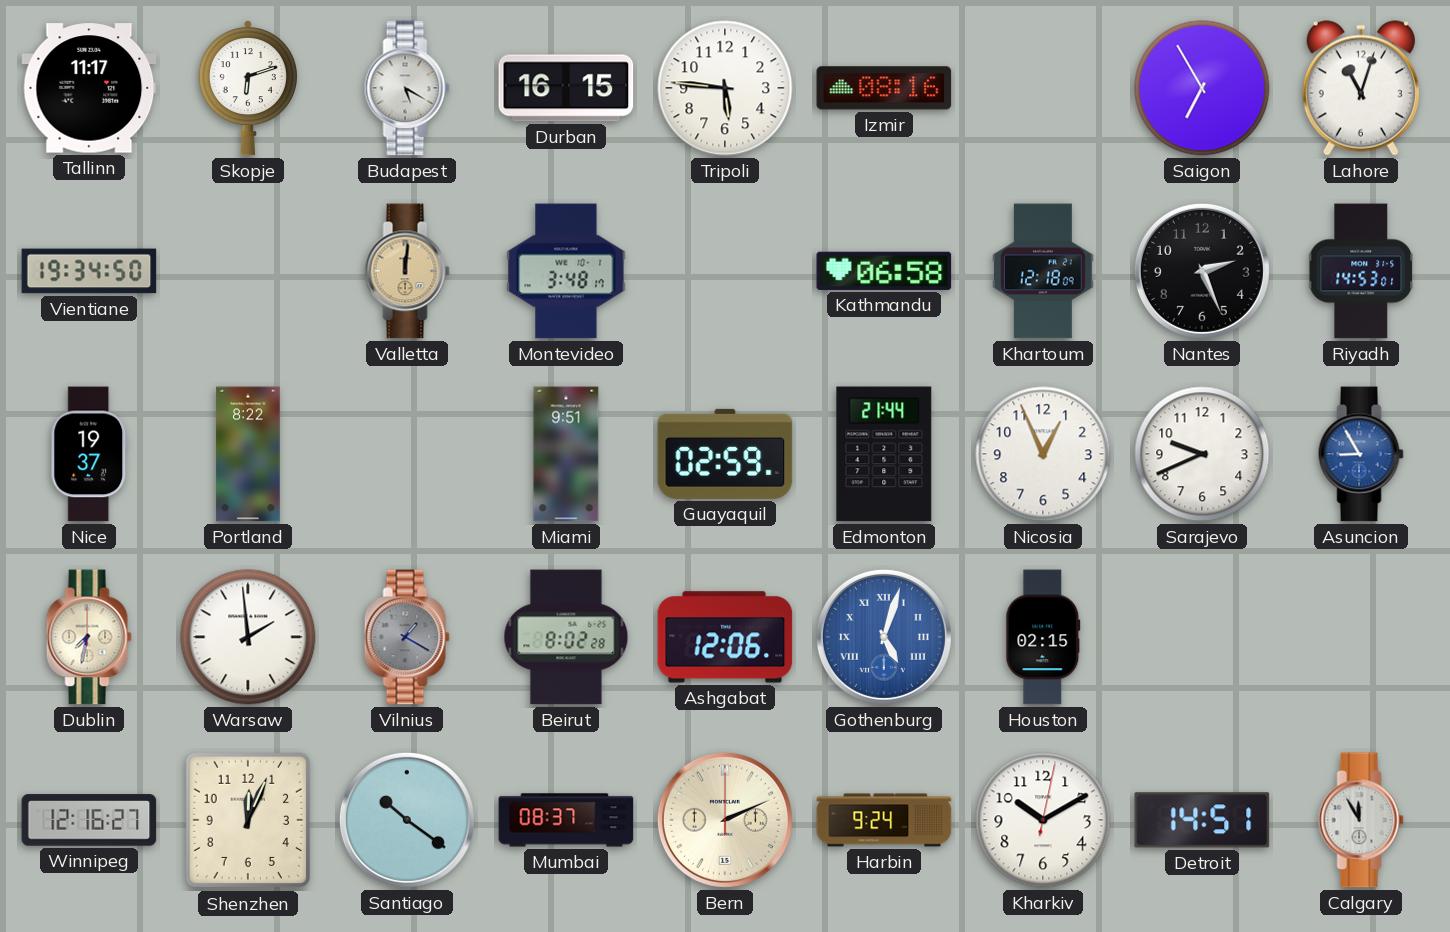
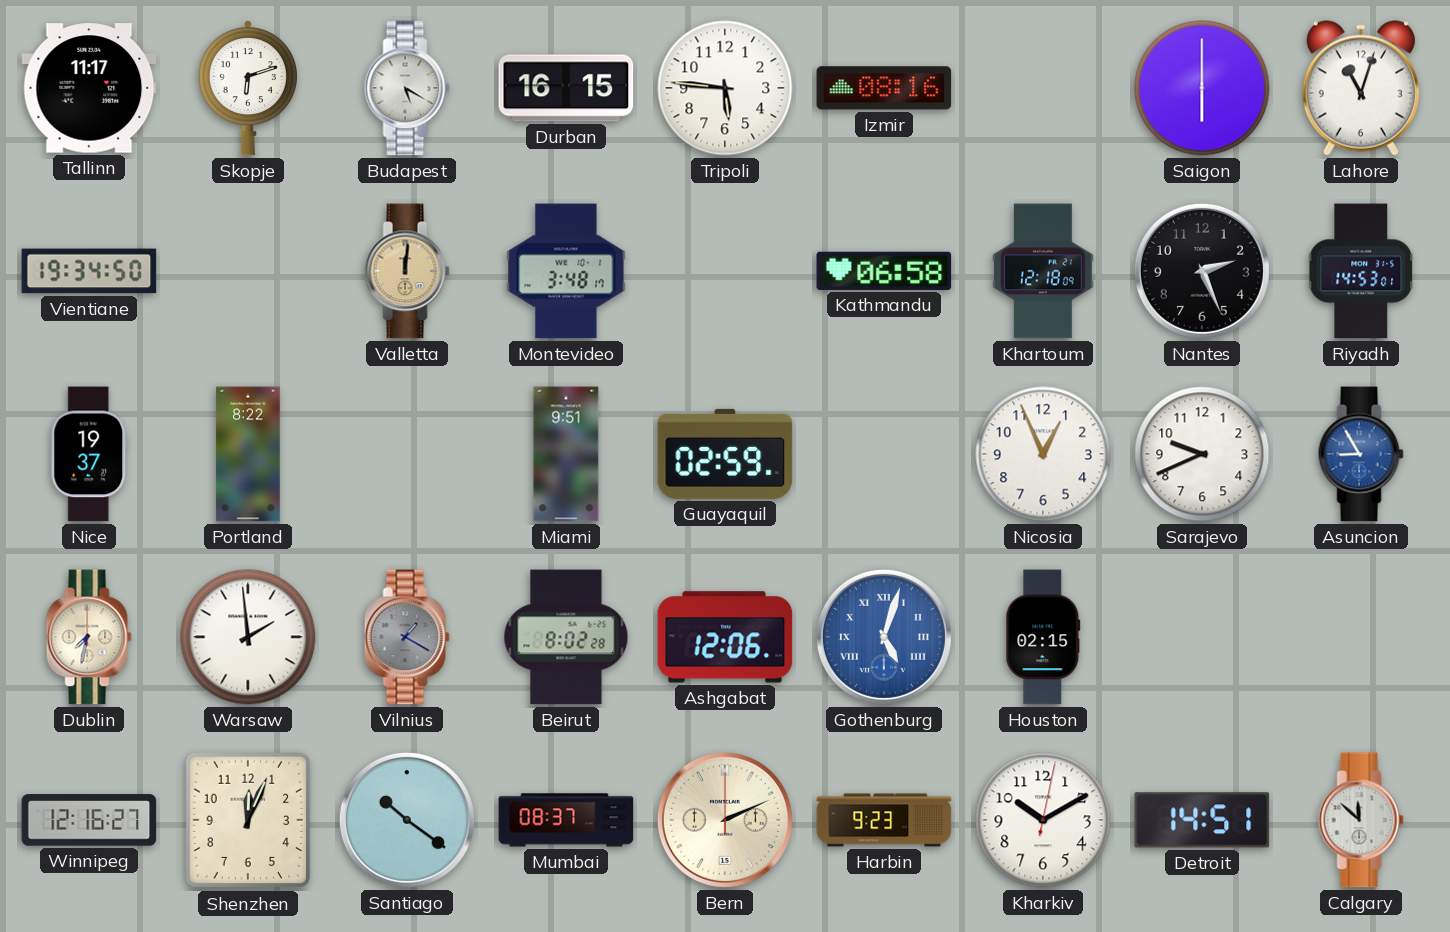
Saigon: 6:55 -> 6:00 (1202, 88)
Edmonton: 21:44 -> none (884, 454)
Harbin: 9:24 -> 9:23 (884, 820)
Calgary: 11:55 -> 11:52 (1361, 820)
